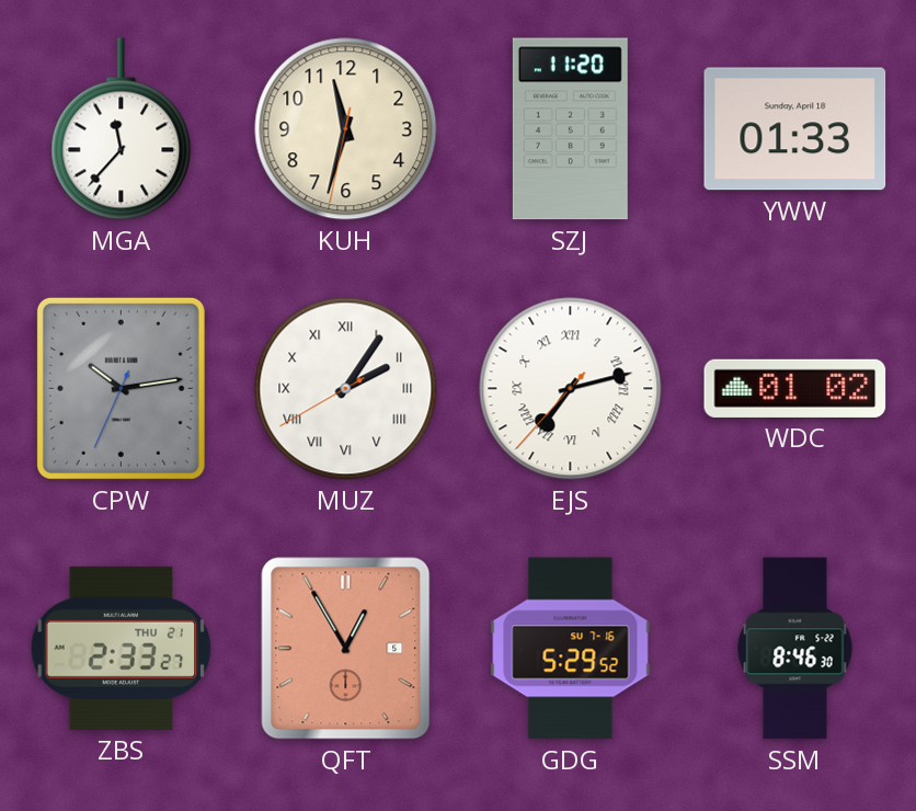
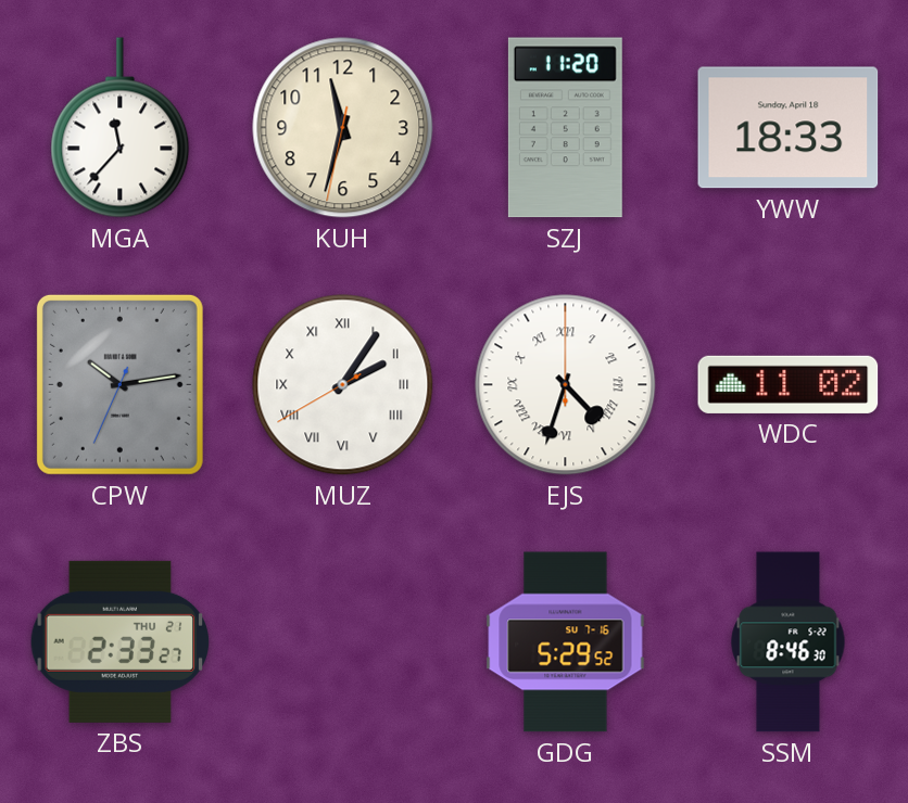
YWW: 01:33 -> 18:33 (789, 128)
EJS: 7:12 -> 4:33 (566, 385)
WDC: 01:02 -> 11:02 (789, 384)
QFT: 12:55 -> none (346, 649)
